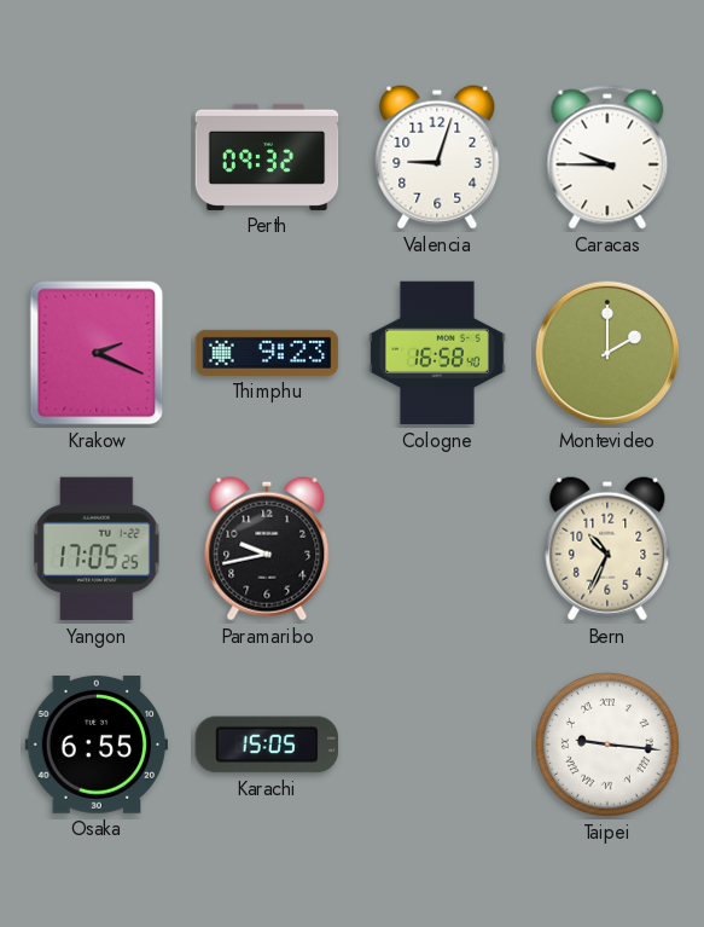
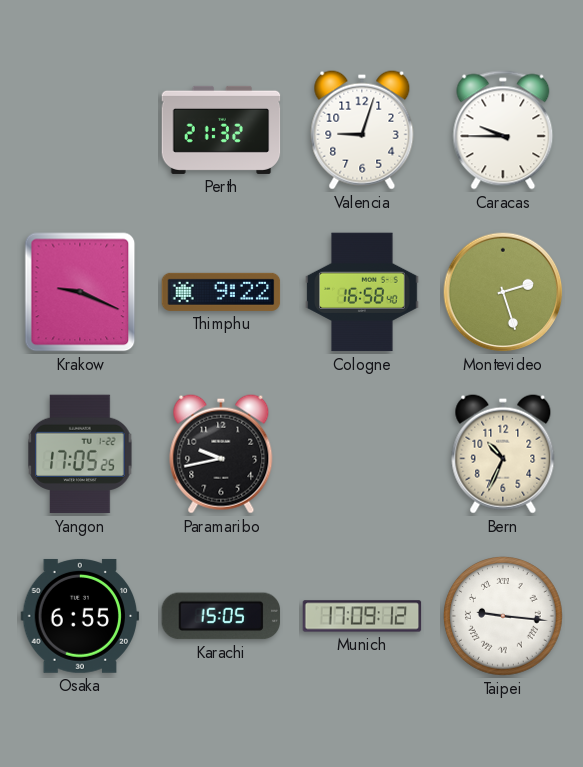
Perth: 09:32 -> 21:32 (221, 130)
Krakow: 2:19 -> 9:19 (80, 292)
Thimphu: 9:23 -> 9:22 (221, 292)
Montevideo: 2:00 -> 2:27 (503, 292)
Munich: none -> 17:09 (362, 616)
